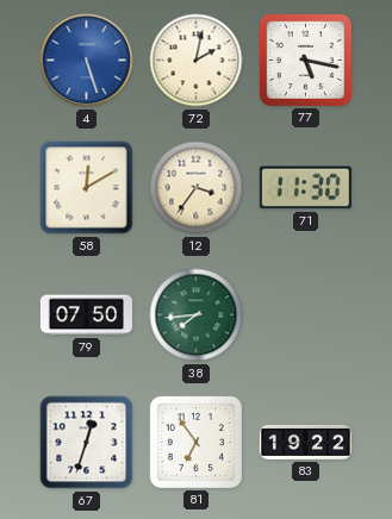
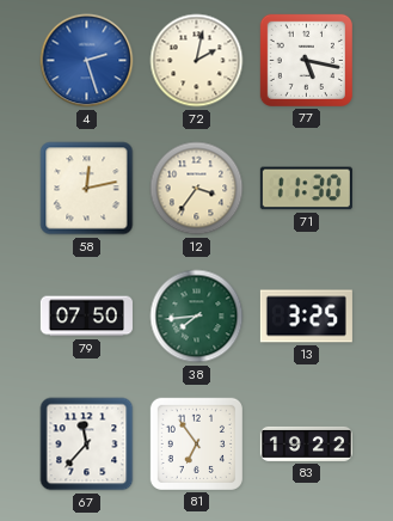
4: 5:27 -> 2:27 (87, 61)
58: 12:10 -> 12:13 (87, 189)
13: none -> 3:25 (306, 317)
67: 12:33 -> 11:37 (87, 445)
